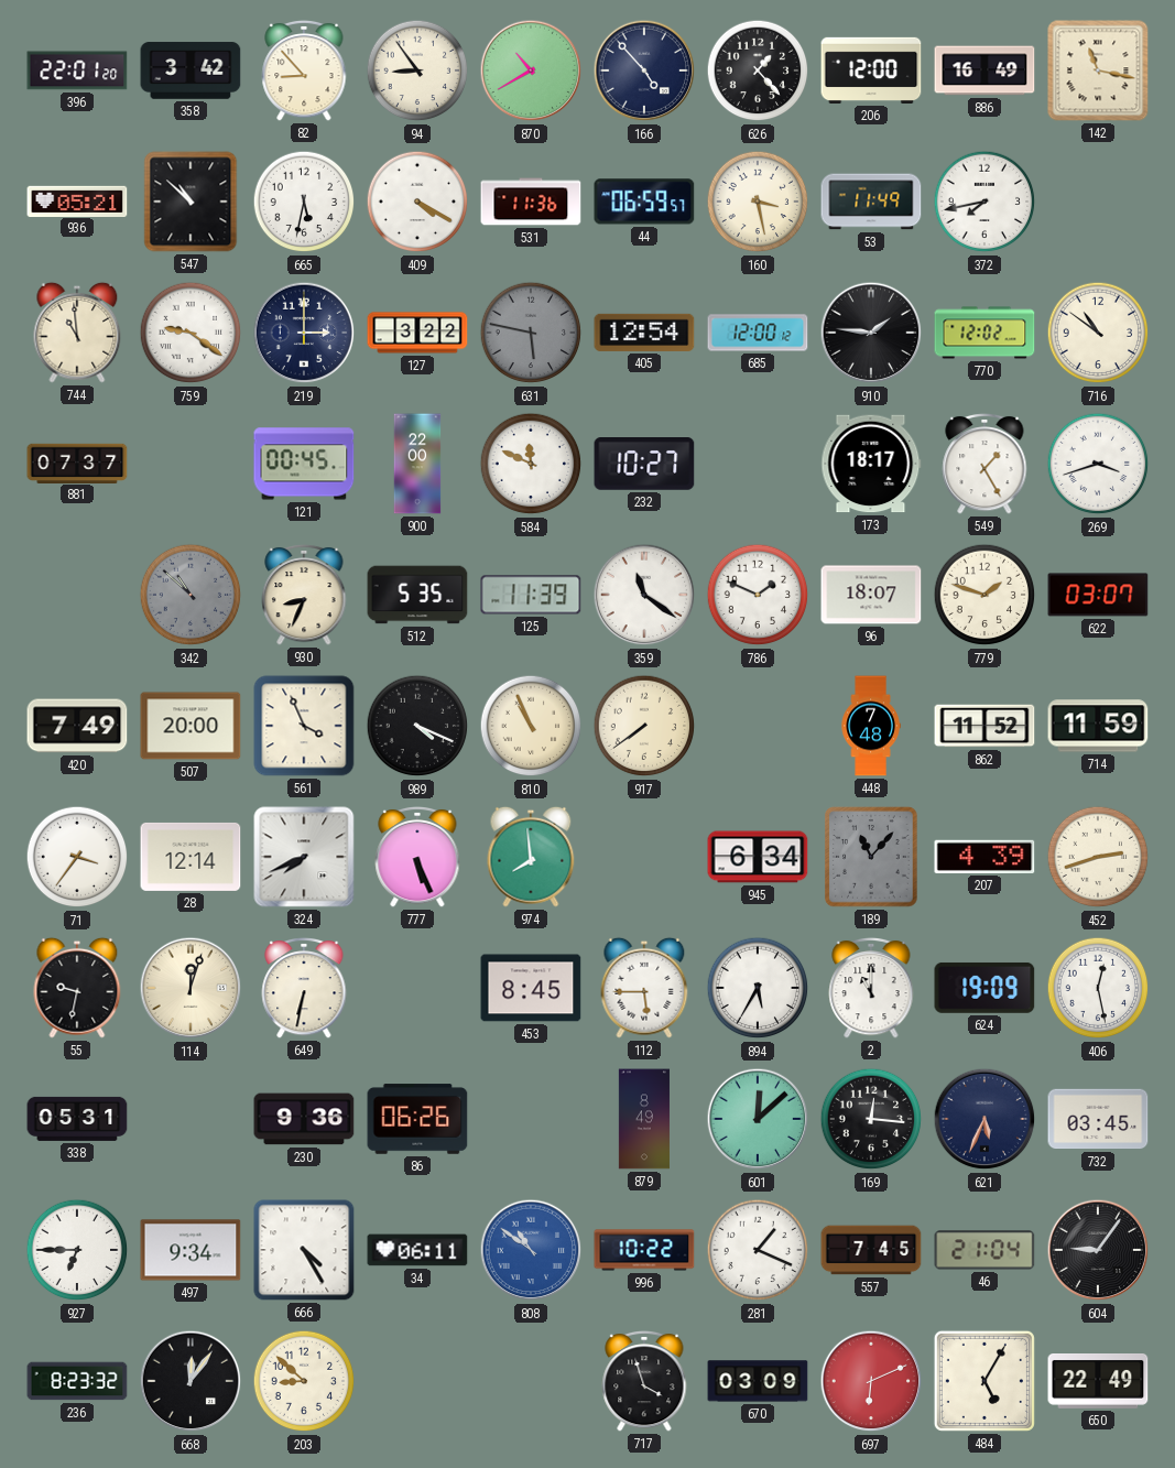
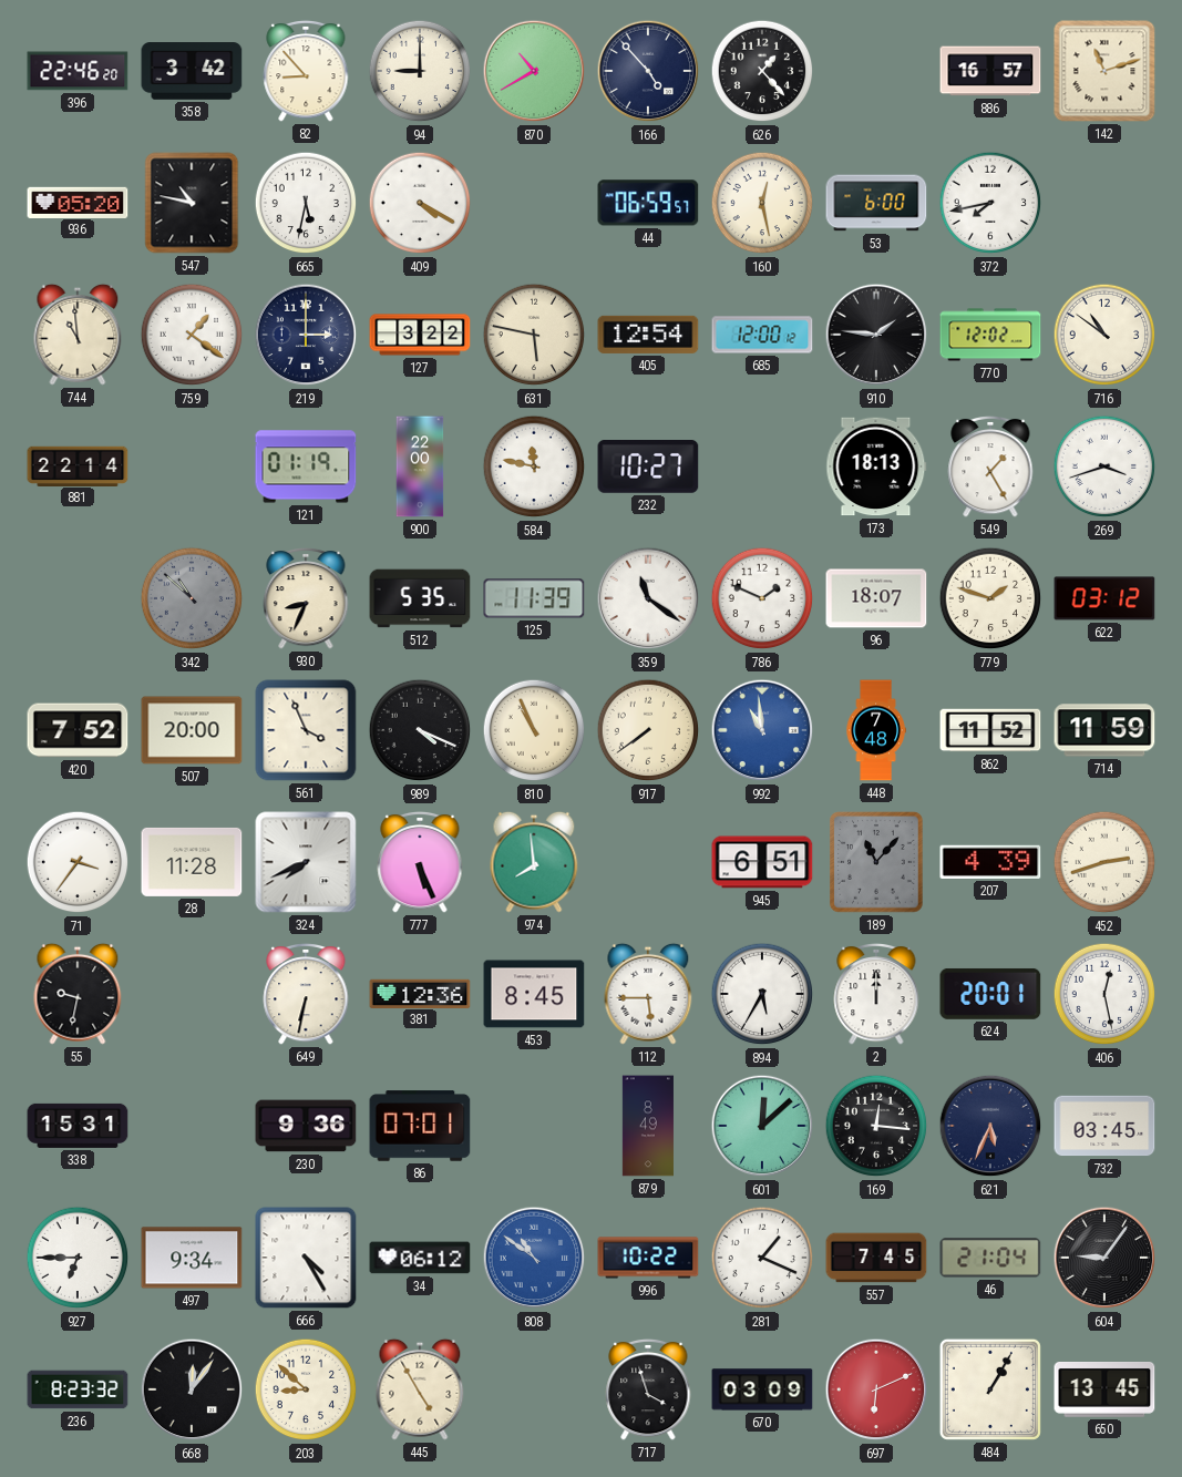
396: 22:01 -> 22:46 (78, 71)
94: 8:54 -> 9:00 (420, 71)
206: 12:00 -> none (871, 70)
886: 16:49 -> 16:57 (990, 71)
142: 11:17 -> 11:12 (1104, 71)
936: 05:21 -> 05:20 (78, 202)
547: 10:52 -> 10:47 (192, 203)
531: 11:36 -> none (531, 202)
160: 3:28 -> 12:28 (762, 203)
53: 11:49 -> 6:00 (876, 203)
759: 9:21 -> 1:21 (192, 335)
631 dial: grey -> cream (534, 335)
881: 07:37 -> 22:14 (78, 465)
121: 00:45 -> 01:19 (306, 466)
584: 11:49 -> 11:47 (534, 466)
173: 18:17 -> 18:13 (876, 466)
622: 03:07 -> 03:12 (1104, 598)
420: 7:49 -> 7:52 (78, 730)
992: none -> 10:59 (762, 730)
28: 12:14 -> 11:28 (192, 862)
945: 6:34 -> 6:51 (762, 862)
114: 12:03 -> none (191, 988)
381: none -> 12:36 (420, 993)
2: 11:00 -> 12:00 (876, 994)
624: 19:09 -> 20:01 (990, 994)
338: 05:31 -> 15:31 (78, 1126)
86: 06:26 -> 07:01 (420, 1126)
34: 06:11 -> 06:12 (420, 1258)
445: none -> 4:55 (420, 1389)
484: 5:05 -> 1:05 (990, 1389)
650: 22:49 -> 13:45 (1104, 1391)
